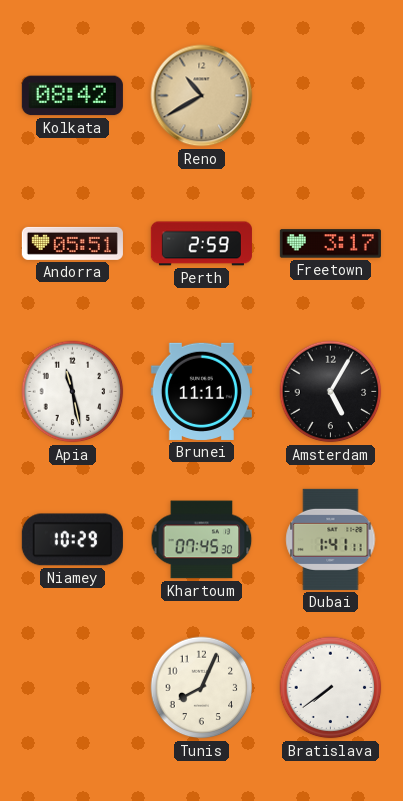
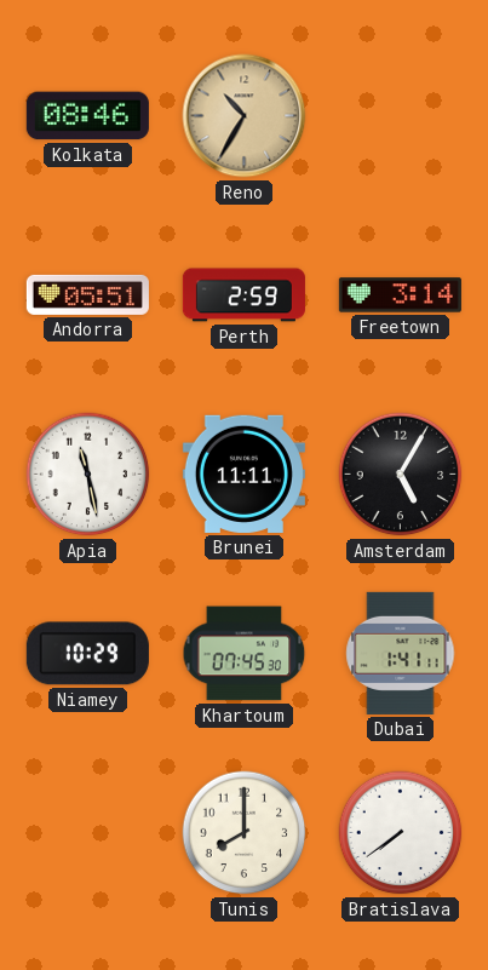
Kolkata: 08:42 -> 08:46 (87, 116)
Reno: 10:40 -> 10:35 (245, 116)
Freetown: 3:17 -> 3:14 (400, 295)
Tunis: 8:04 -> 8:00 (245, 833)
